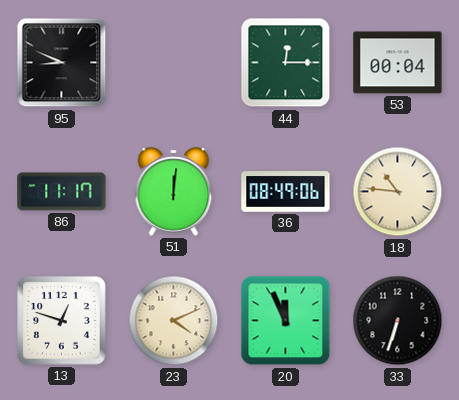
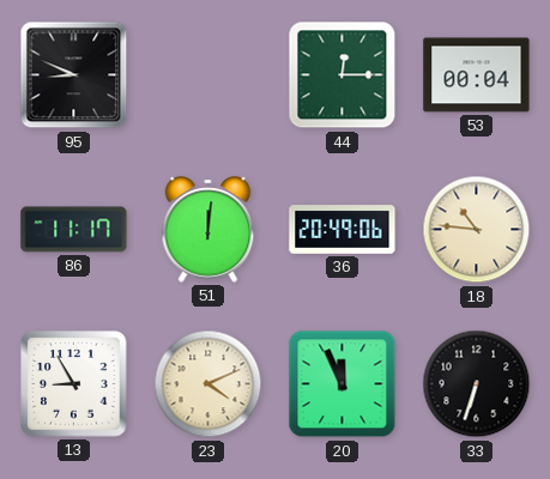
36: 08:49 -> 20:49 (343, 230)
13: 12:48 -> 8:55 (74, 384)
